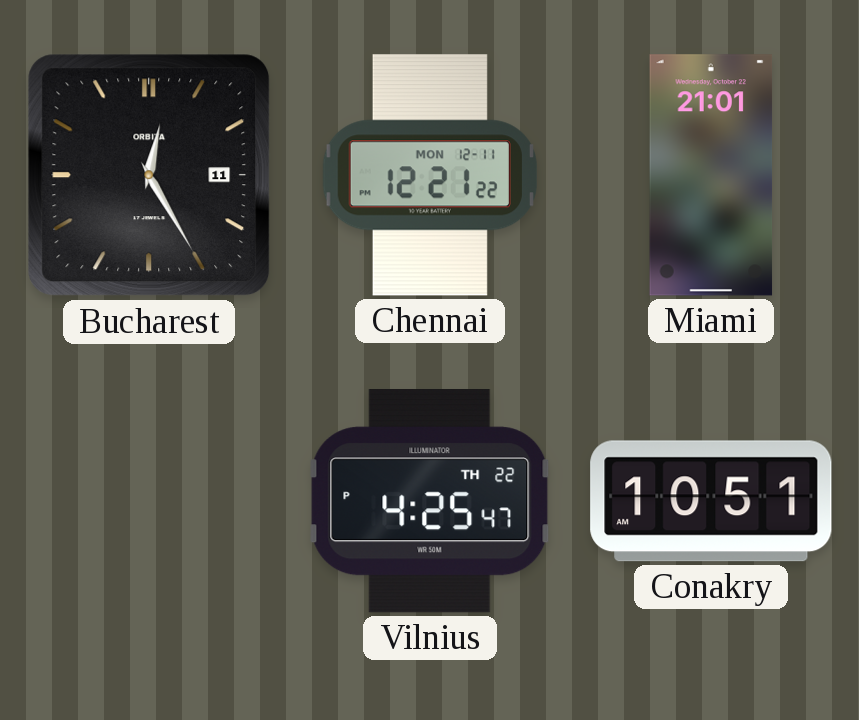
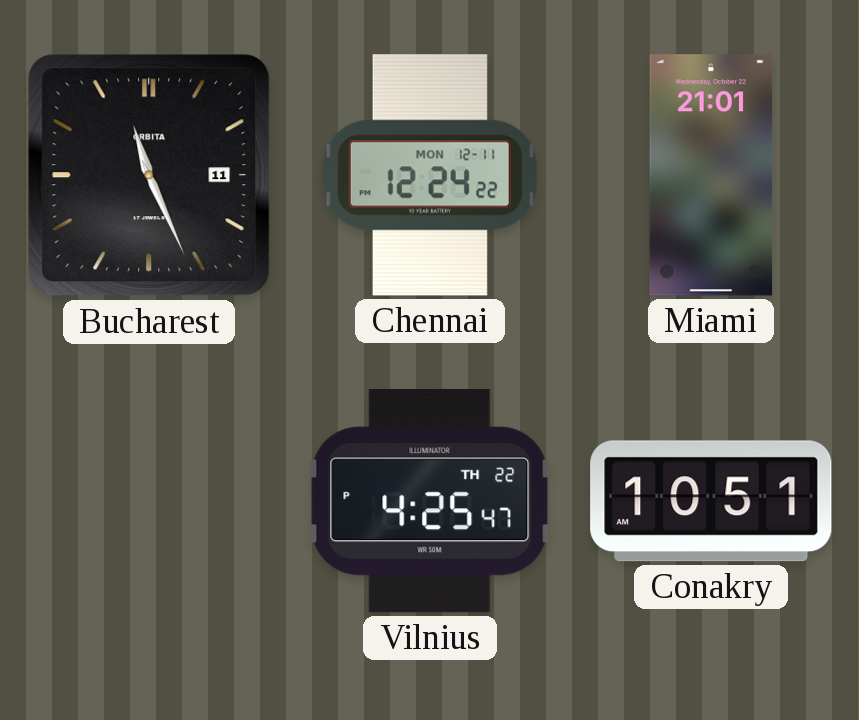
Bucharest: 12:25 -> 11:26 (149, 175)
Chennai: 12:21 -> 12:24 (430, 175)
